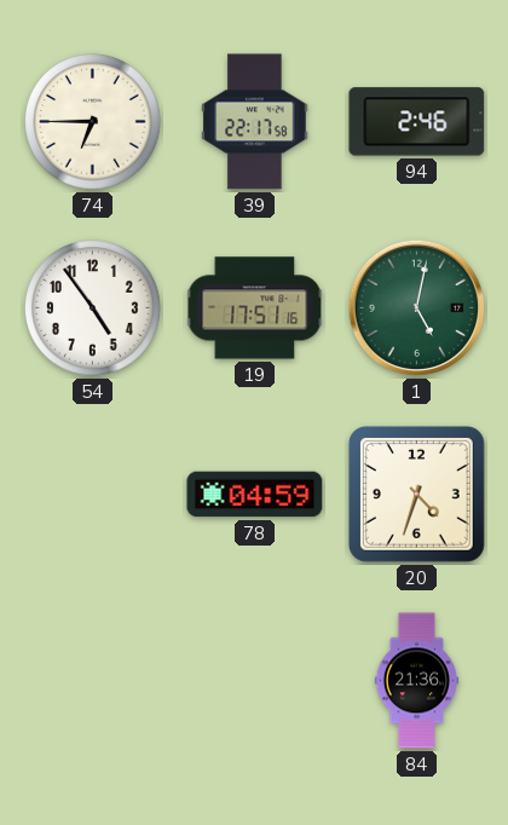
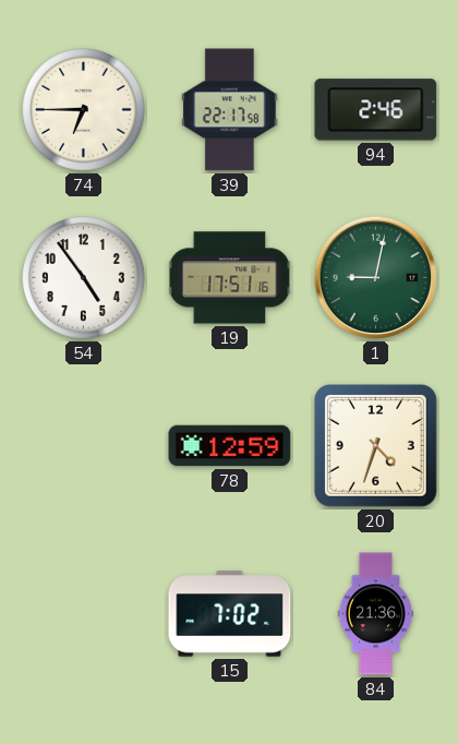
1: 5:02 -> 9:02 (375, 277)
78: 04:59 -> 12:59 (230, 446)
15: none -> 7:02 (230, 614)
